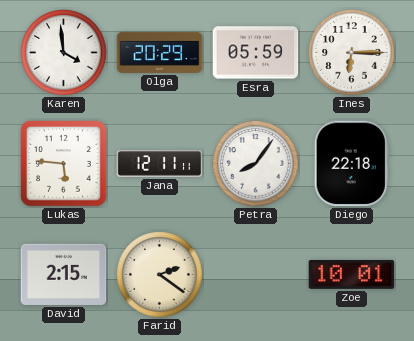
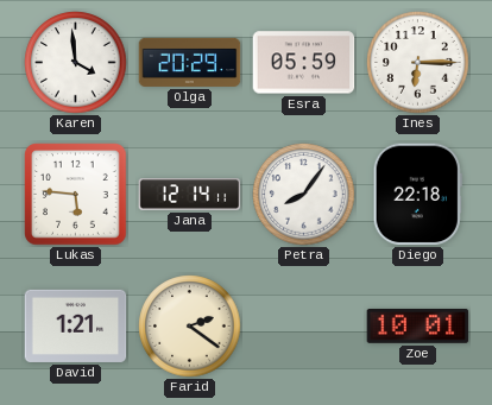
Jana: 12:11 -> 12:14 (190, 195)
David: 2:15 -> 1:21 (76, 325)
